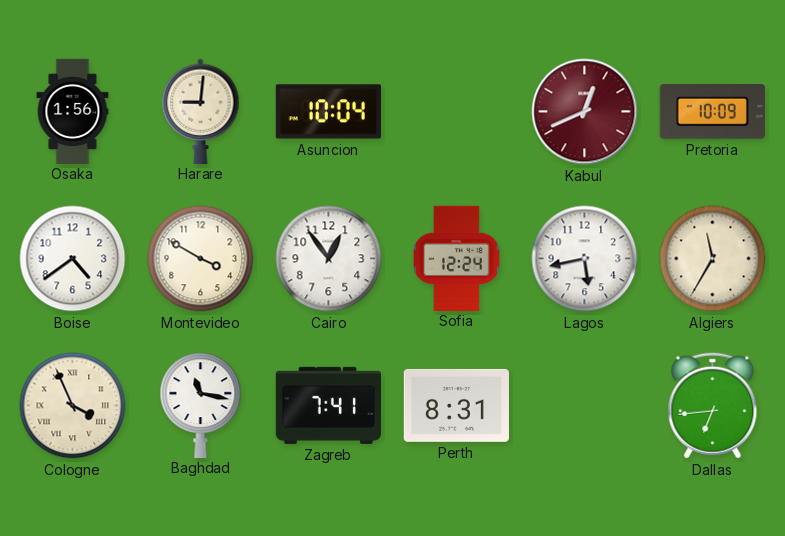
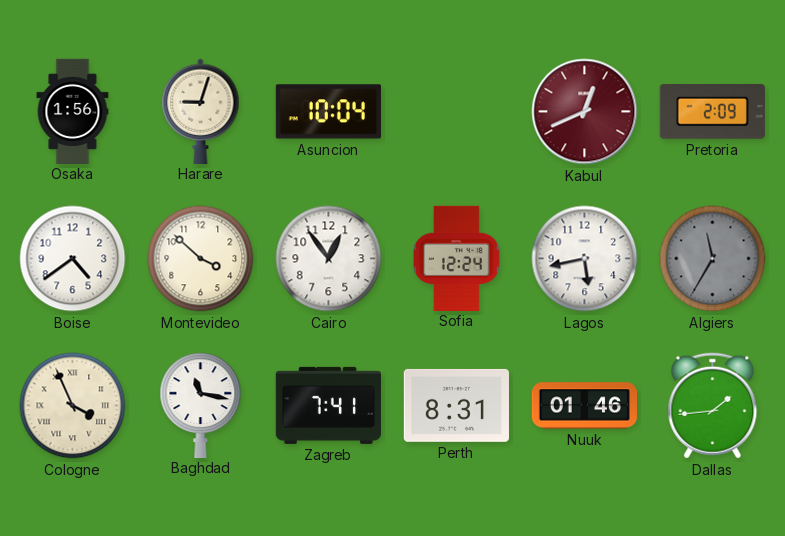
Harare: 9:01 -> 9:03 (201, 111)
Pretoria: 10:09 -> 2:09 (712, 111)
Montevideo: 3:50 -> 3:52 (201, 259)
Algiers dial: cream -> grey (713, 259)
Nuuk: none -> 01:46 (584, 406)
Dallas: 6:44 -> 1:44 (713, 406)
